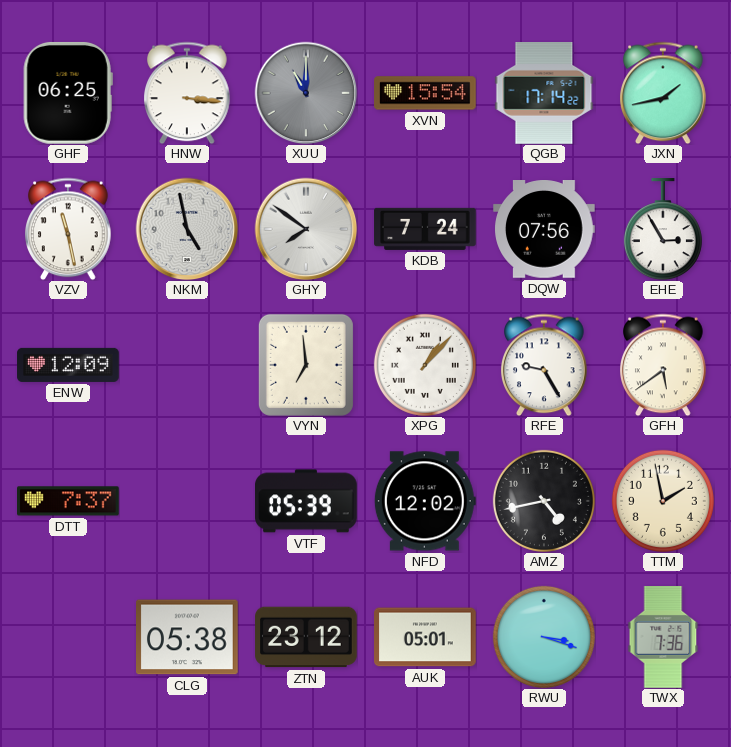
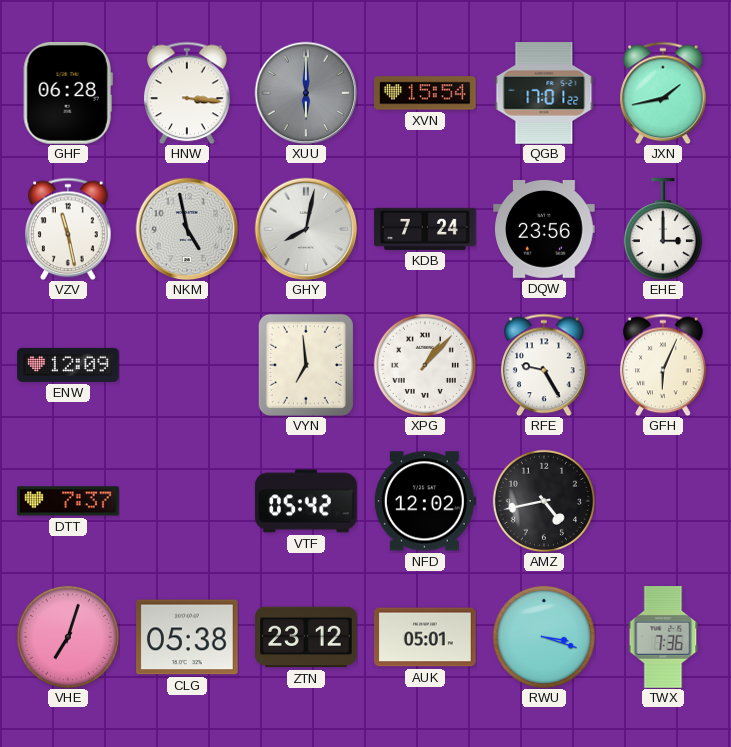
GHF: 06:25 -> 06:28 (68, 93)
XUU: 11:00 -> 6:00 (306, 93)
QGB: 17:14 -> 17:01 (544, 93)
GHY: 7:51 -> 8:02 (306, 229)
DQW: 07:56 -> 23:56 (545, 230)
EHE: 2:55 -> 3:00 (663, 229)
GFH: 5:39 -> 6:04 (664, 365)
VTF: 05:39 -> 05:42 (307, 501)
TTM: 1:58 -> none (663, 501)
VHE: none -> 7:03 (68, 637)
